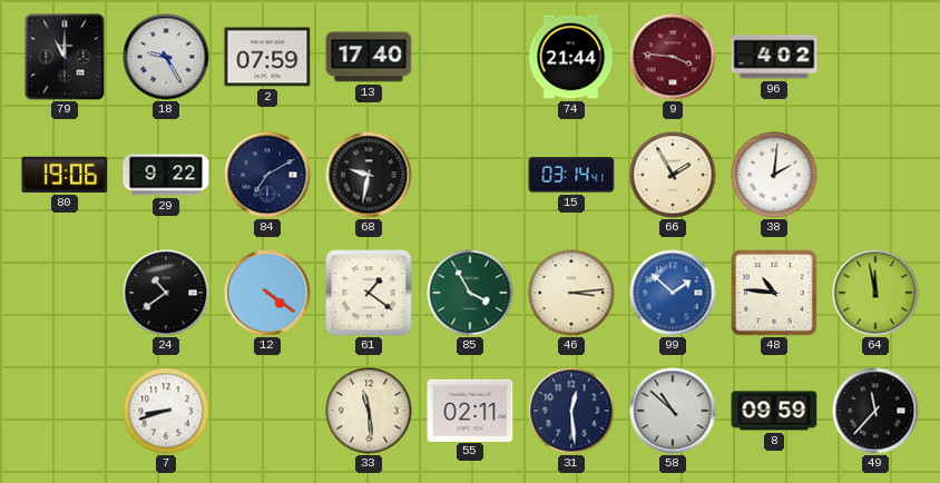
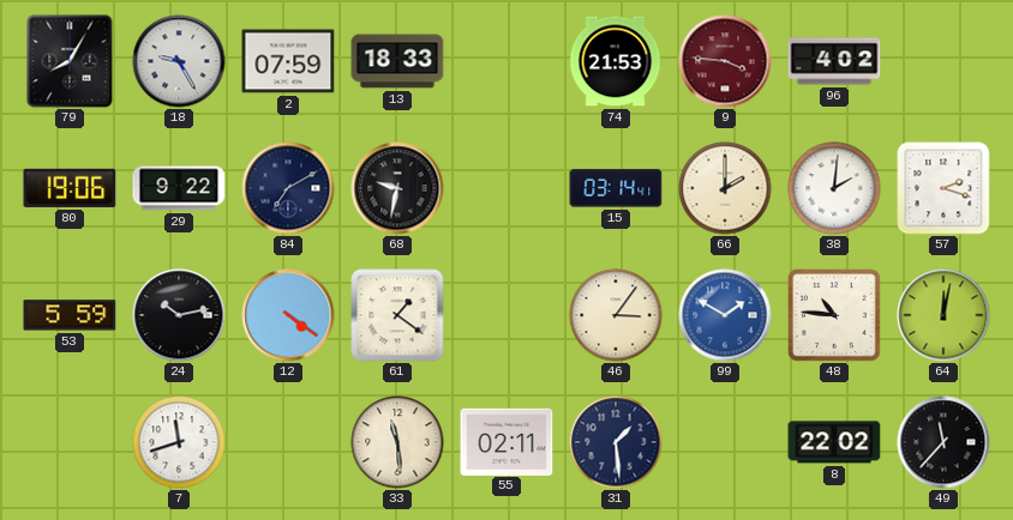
79: 11:00 -> 8:05 (70, 61)
13: 17:40 -> 18:33 (397, 61)
74: 21:44 -> 21:53 (616, 61)
66: 1:55 -> 2:00 (725, 188)
57: none -> 2:18 (943, 188)
53: none -> 5:59 (70, 315)
24: 10:39 -> 10:13 (179, 315)
85: 3:55 -> none (470, 293)
46: 3:14 -> 3:06 (616, 315)
99: 1:52 -> 1:50 (725, 315)
64: 11:58 -> 12:02 (943, 315)
7: 8:42 -> 11:42 (179, 442)
31: 12:29 -> 1:29 (616, 442)
58: 10:52 -> none (673, 411)
8: 09:59 -> 22:02 (834, 442)
